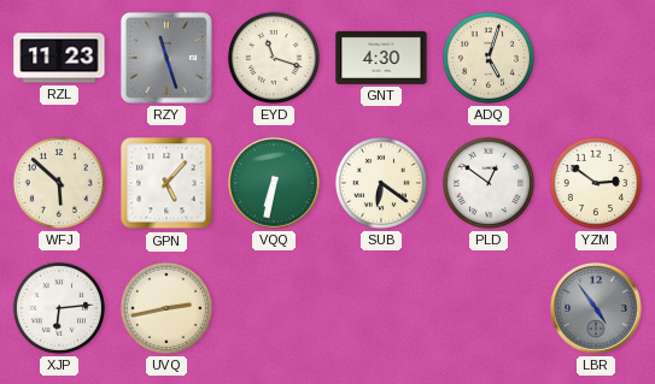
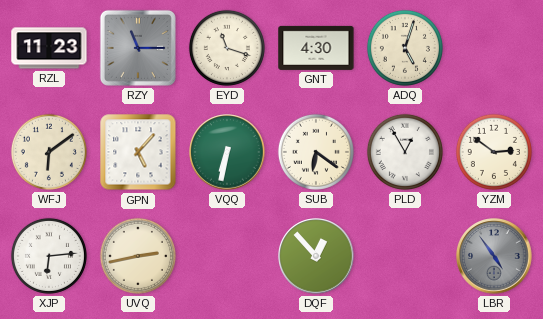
RZY: 11:27 -> 11:15 (138, 48)
WFJ: 5:52 -> 6:09 (49, 152)
PLD: 12:51 -> 12:55 (405, 152)
DQF: none -> 12:53 (316, 256)
